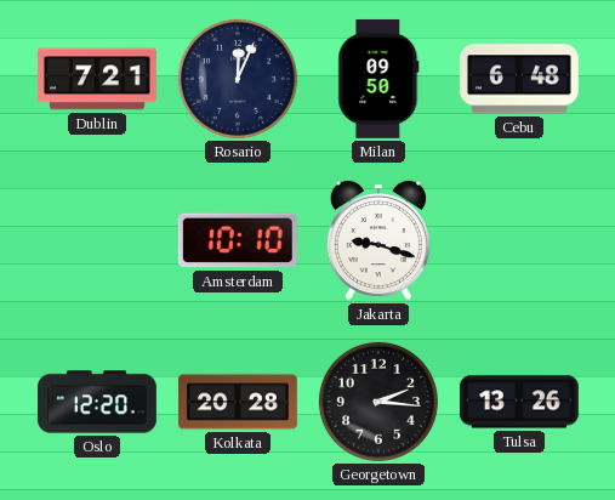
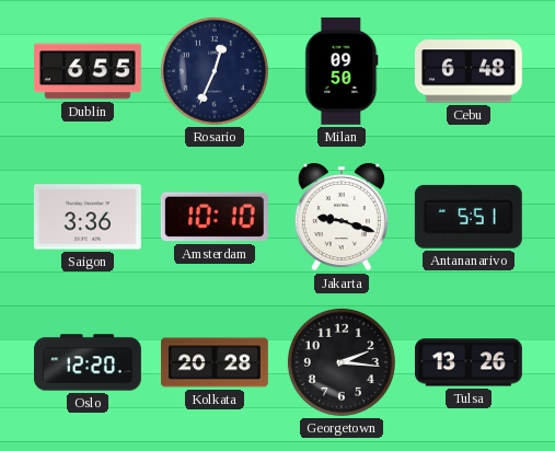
Dublin: 7:21 -> 6:55 (88, 71)
Rosario: 12:04 -> 12:34 (215, 71)
Saigon: none -> 3:36 (88, 217)
Antananarivo: none -> 5:51 (469, 217)
